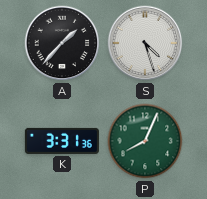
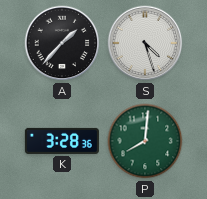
K: 3:31 -> 3:28 (62, 141)
P: 8:04 -> 8:01 (145, 141)
